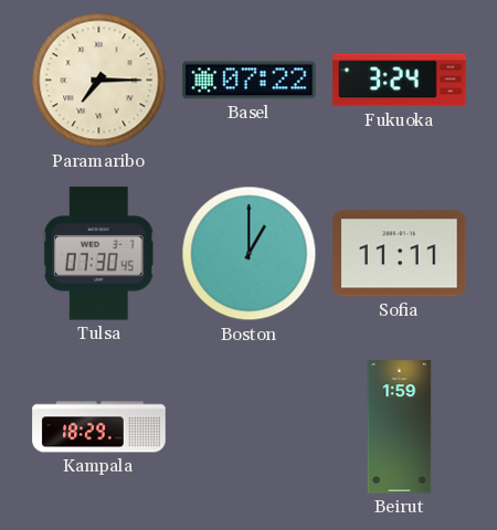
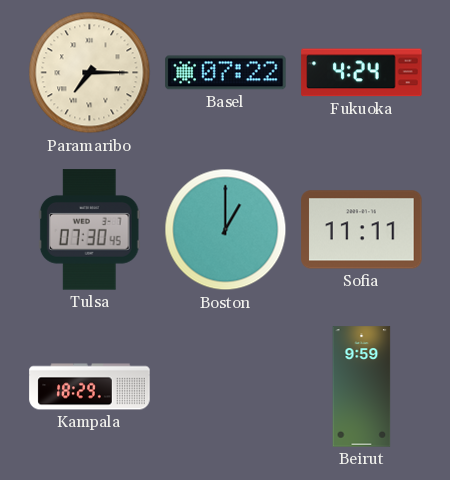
Fukuoka: 3:24 -> 4:24 (362, 73)
Beirut: 1:59 -> 9:59 (362, 387)
